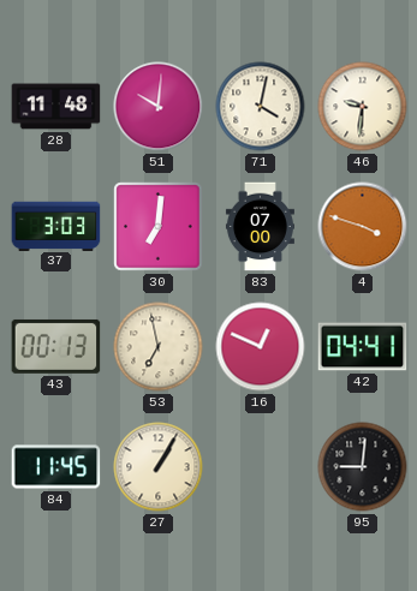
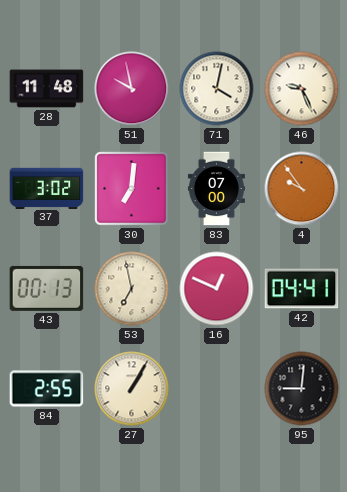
51: 10:01 -> 9:58 (132, 89)
46: 9:31 -> 9:26 (302, 89)
37: 3:03 -> 3:02 (47, 188)
4: 3:48 -> 9:54 (302, 189)
84: 11:45 -> 2:55 (47, 389)
